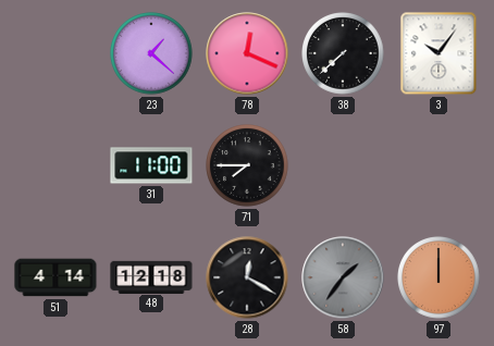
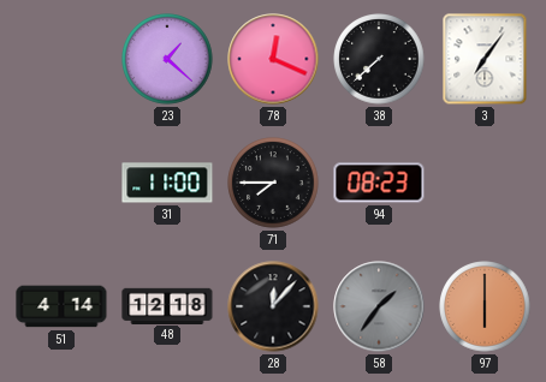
3: 10:06 -> 7:06 (485, 59)
94: none -> 08:23 (379, 183)
28: 12:20 -> 12:07 (273, 306)
97: 12:00 -> 6:00 (485, 306)
